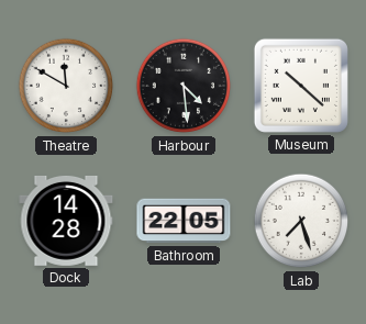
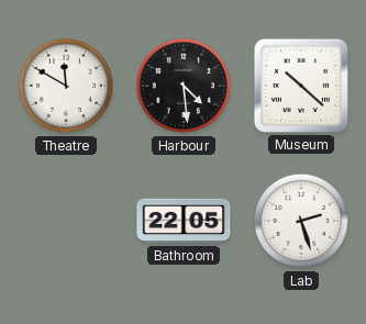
Dock: 14:28 -> none (66, 221)
Lab: 7:27 -> 2:27 (301, 221)
